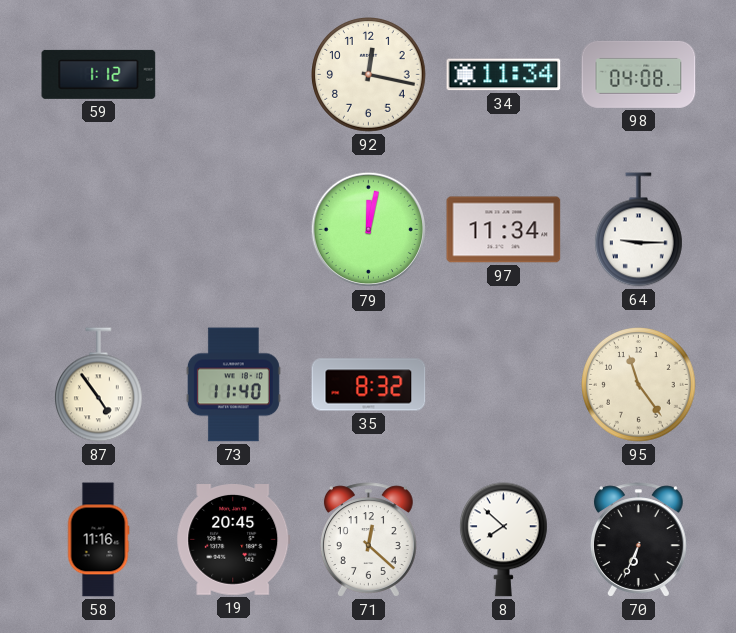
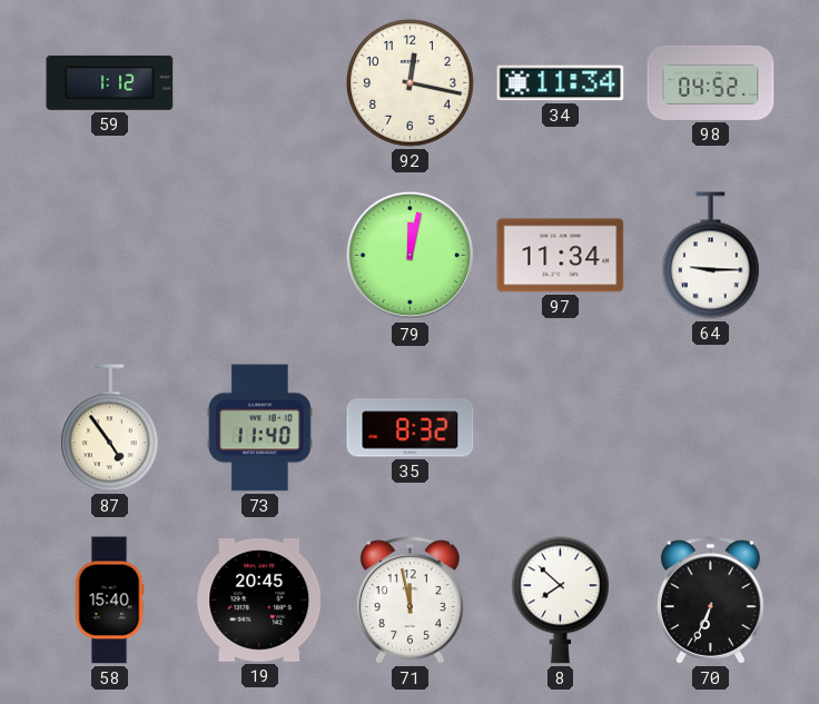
98: 04:08 -> 04:52 (711, 82)
95: 11:24 -> none (639, 385)
58: 11:16 -> 15:40 (109, 601)
71: 12:22 -> 11:58 (409, 601)
